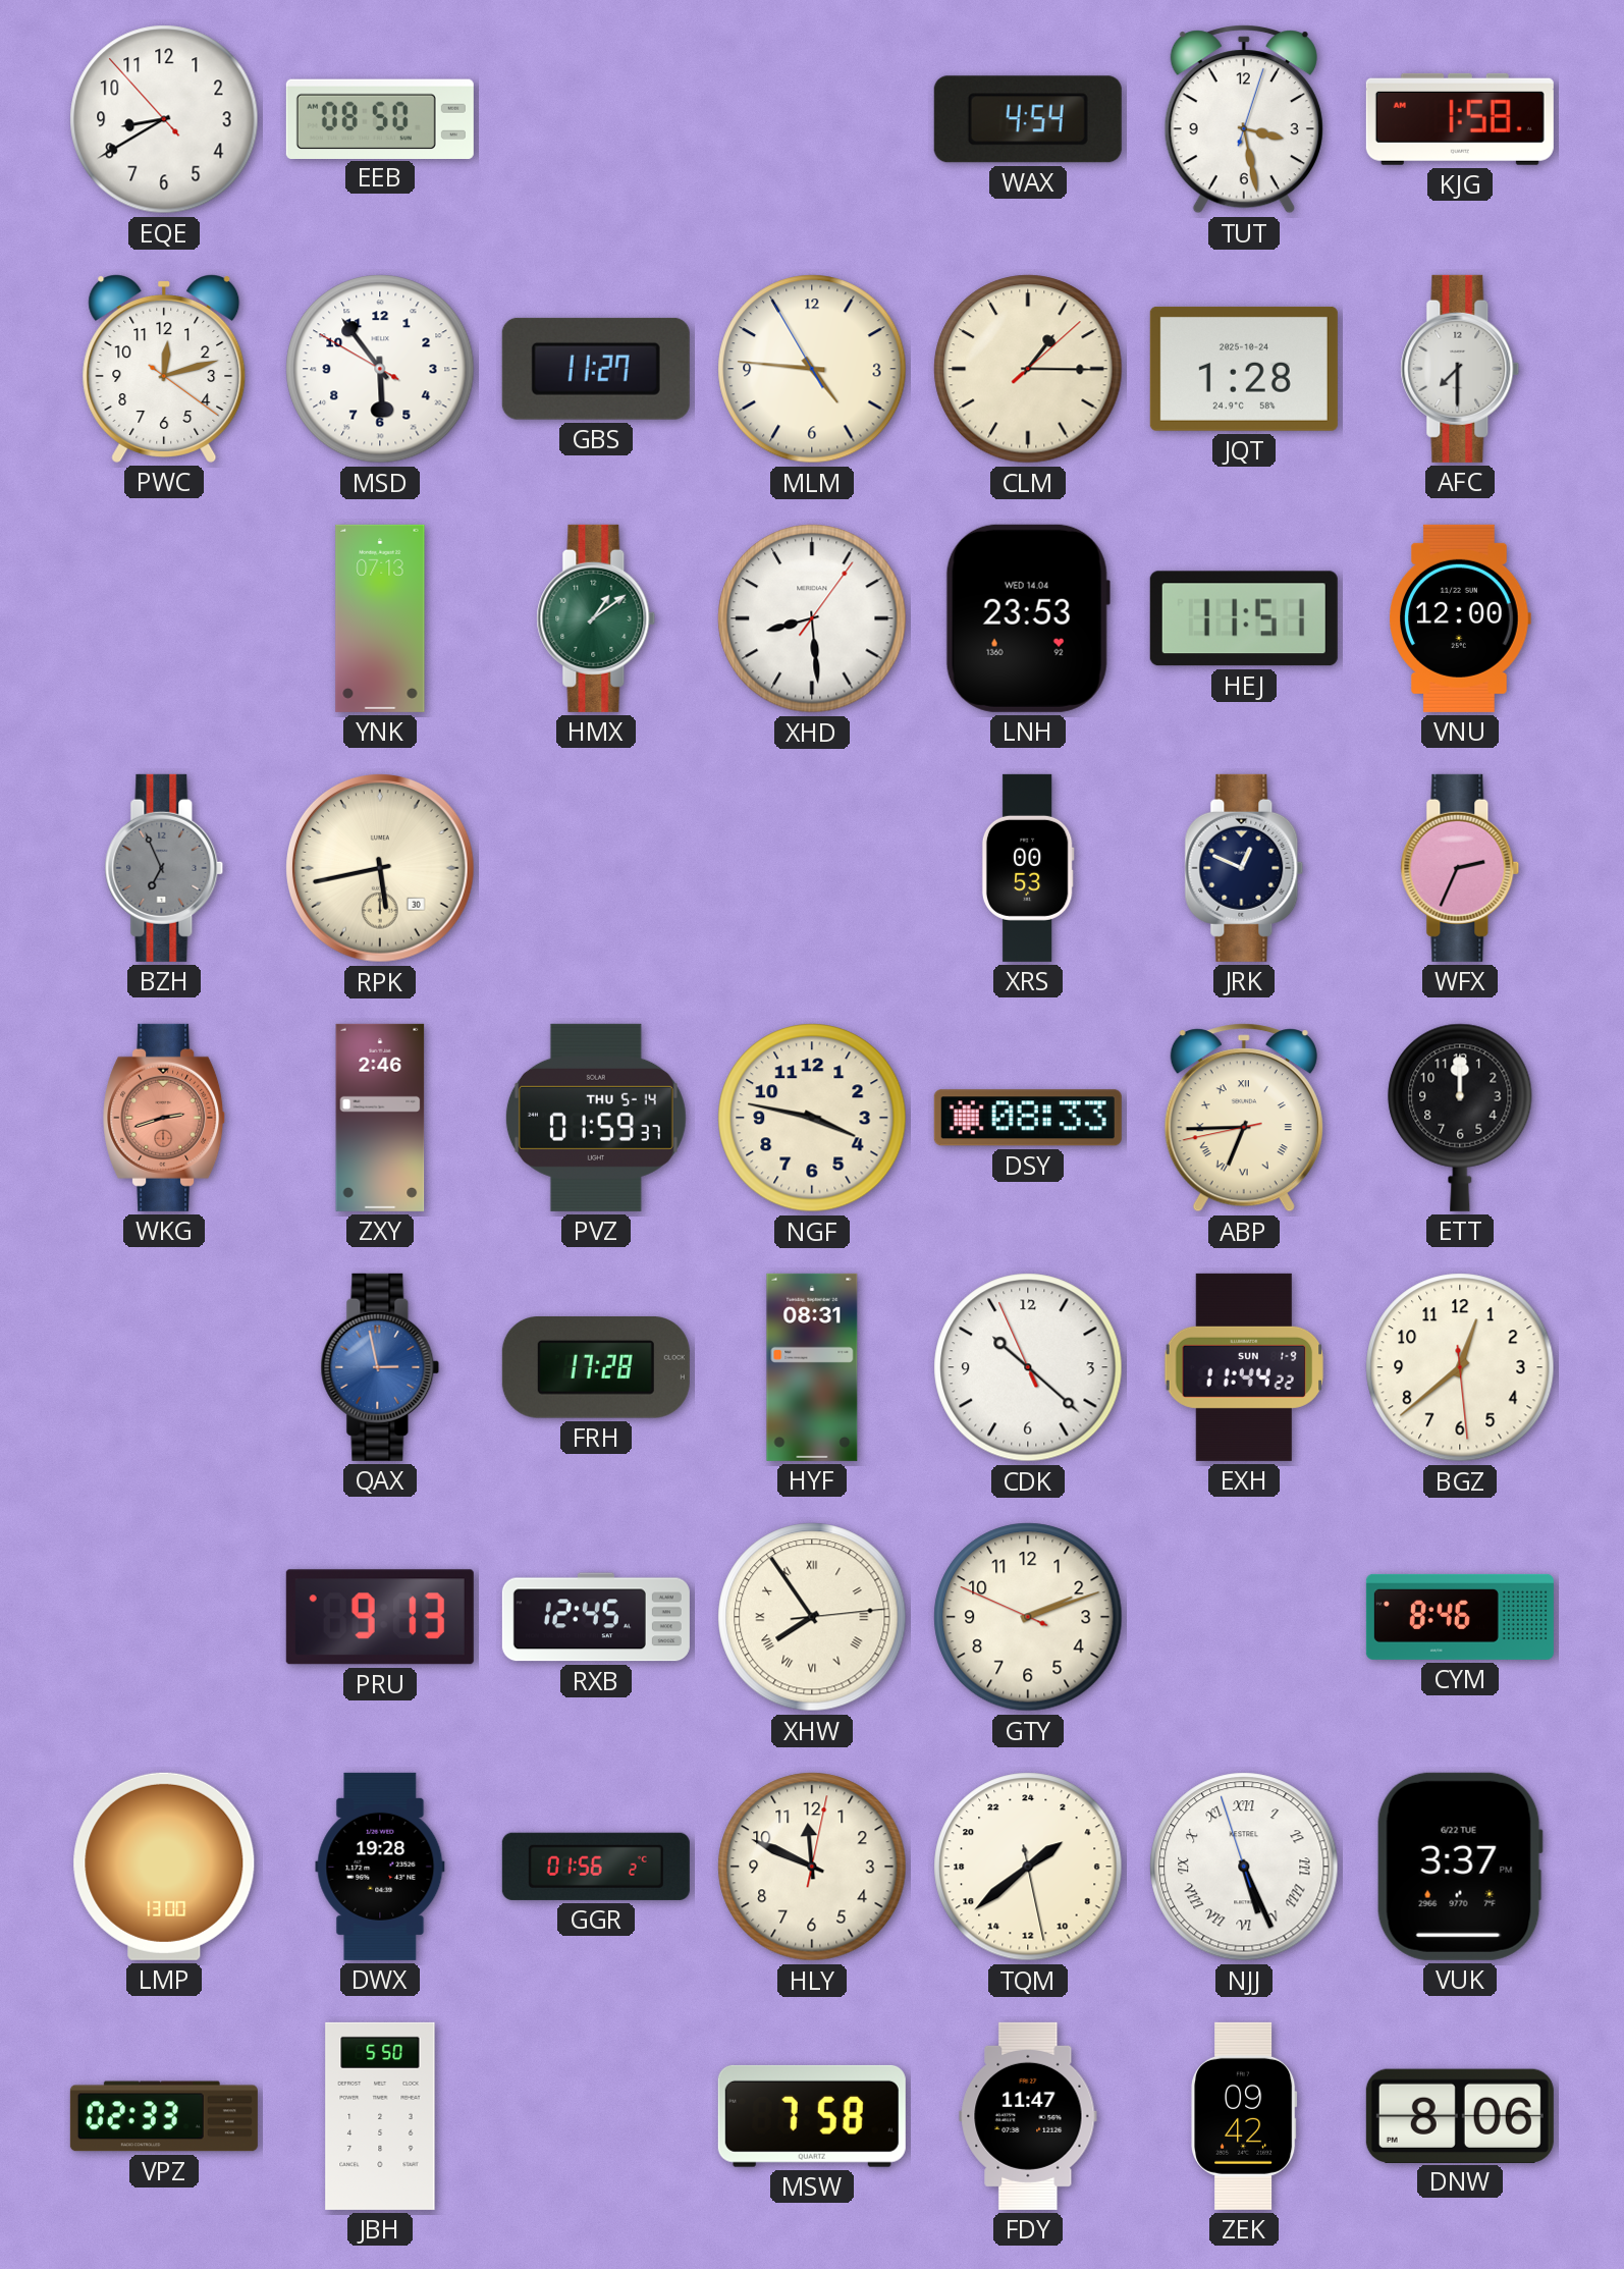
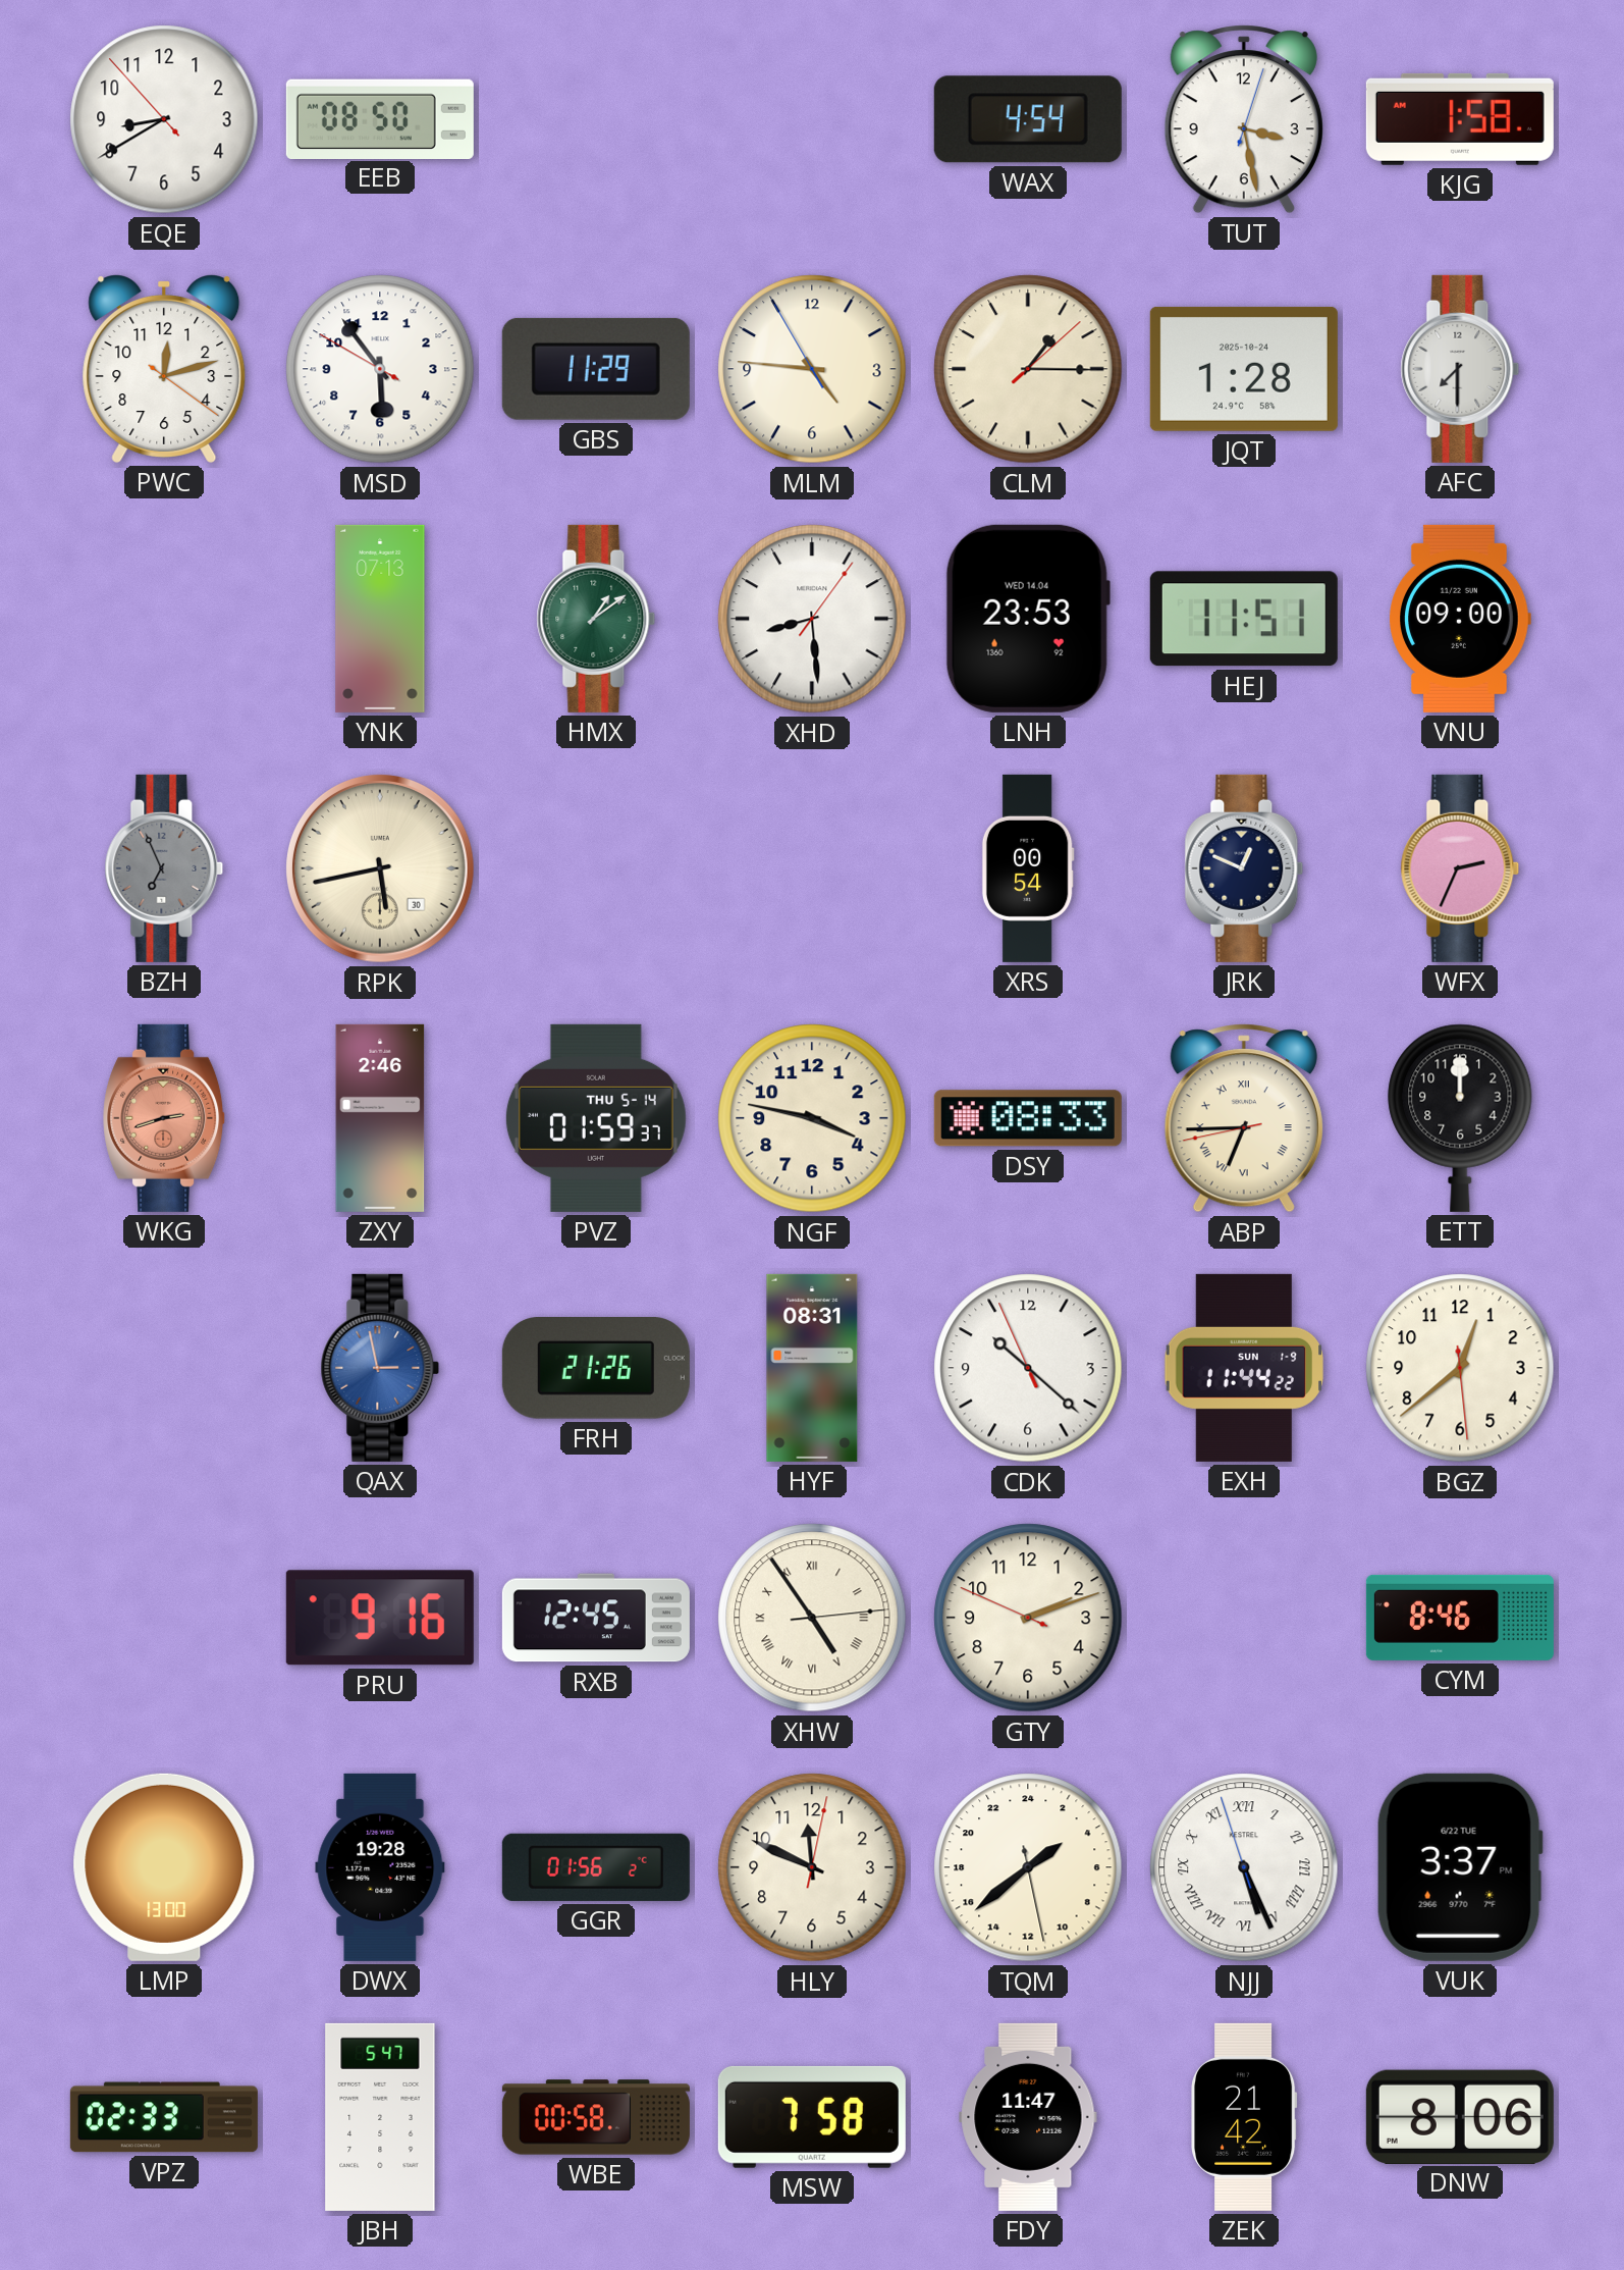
GBS: 11:27 -> 11:29 (596, 369)
VNU: 12:00 -> 09:00 (1460, 619)
XRS: 00:53 -> 00:54 (1028, 868)
FRH: 17:28 -> 21:26 (596, 1369)
PRU: 9:13 -> 9:16 (380, 1618)
XHW: 7:54 -> 4:54 (812, 1618)
JBH: 5:50 -> 5:47 (380, 2117)
WBE: none -> 00:58 (596, 2117)
ZEK: 09:42 -> 21:42 (1244, 2117)
